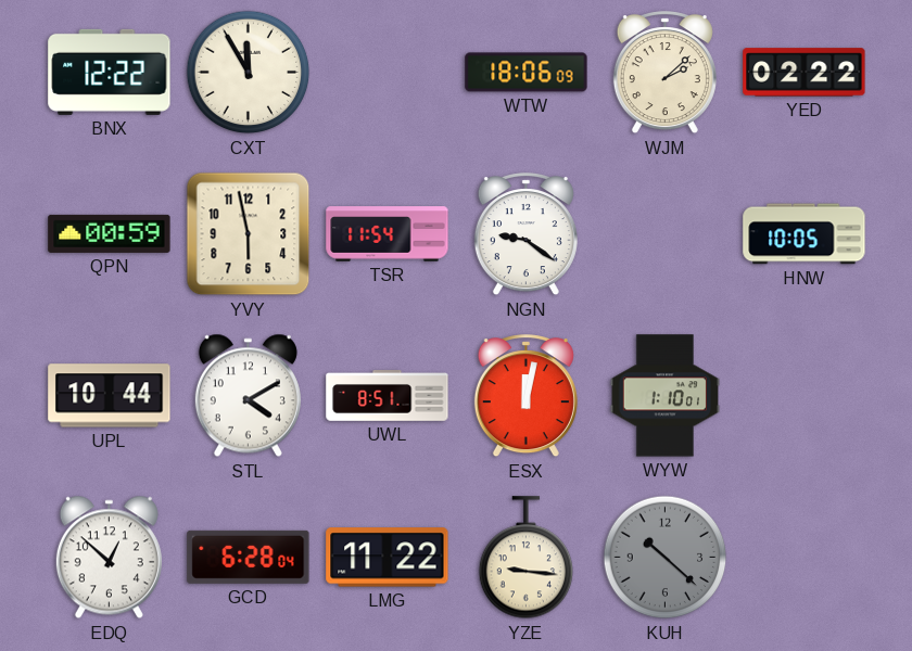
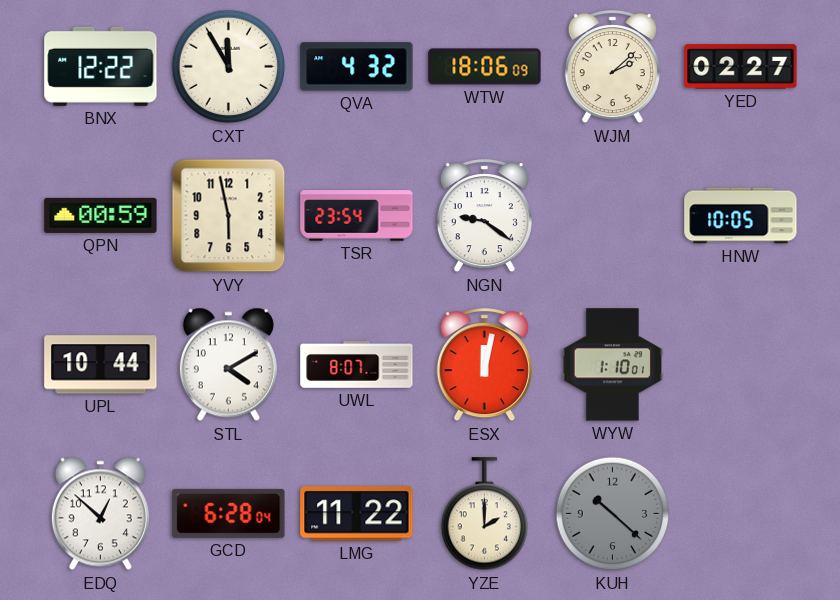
QVA: none -> 4:32 (357, 67)
YED: 02:22 -> 02:27 (741, 67)
TSR: 11:54 -> 23:54 (357, 216)
UWL: 8:51 -> 8:07 (357, 365)
YZE: 9:16 -> 2:00 (485, 514)
